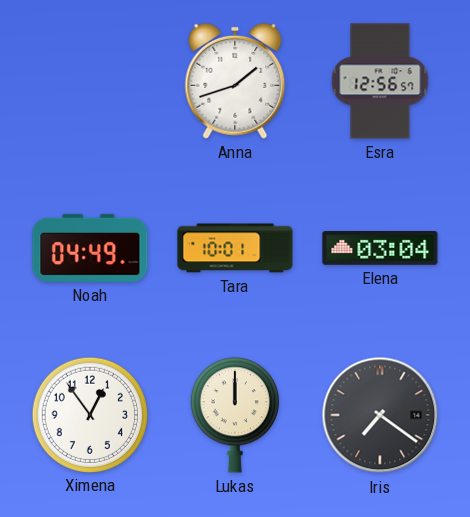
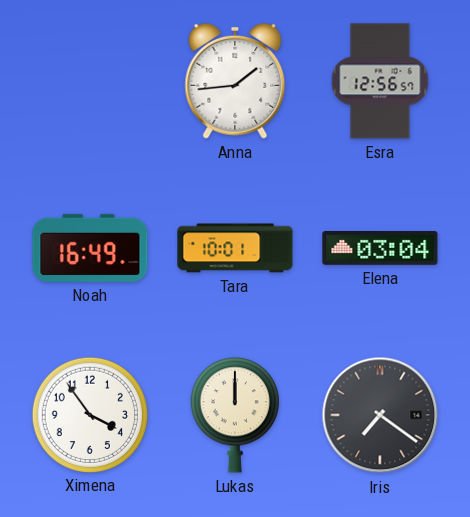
Anna: 1:42 -> 1:44 (235, 81)
Noah: 04:49 -> 16:49 (90, 248)
Ximena: 12:54 -> 3:54 (89, 414)
